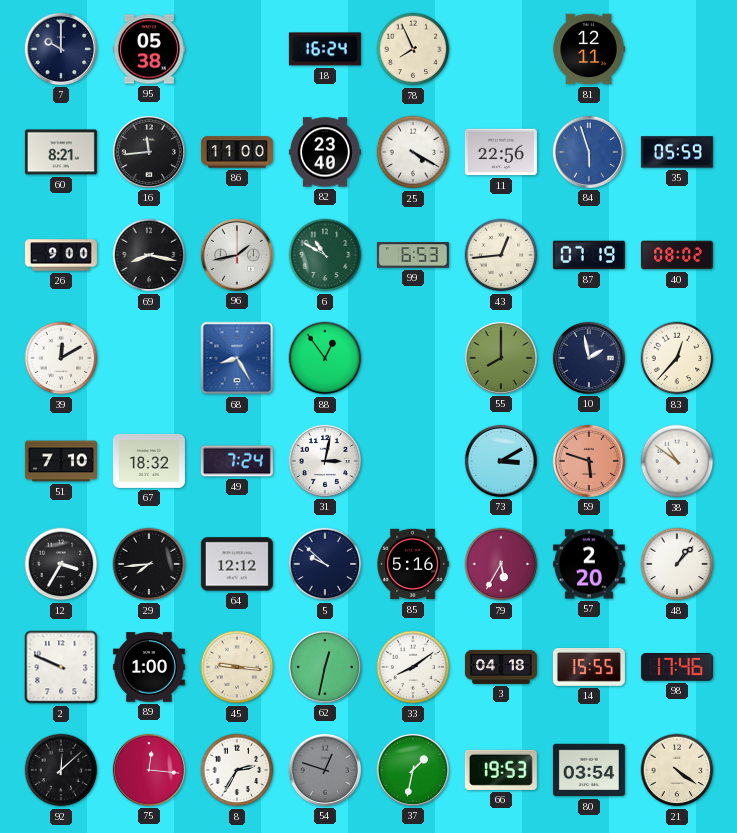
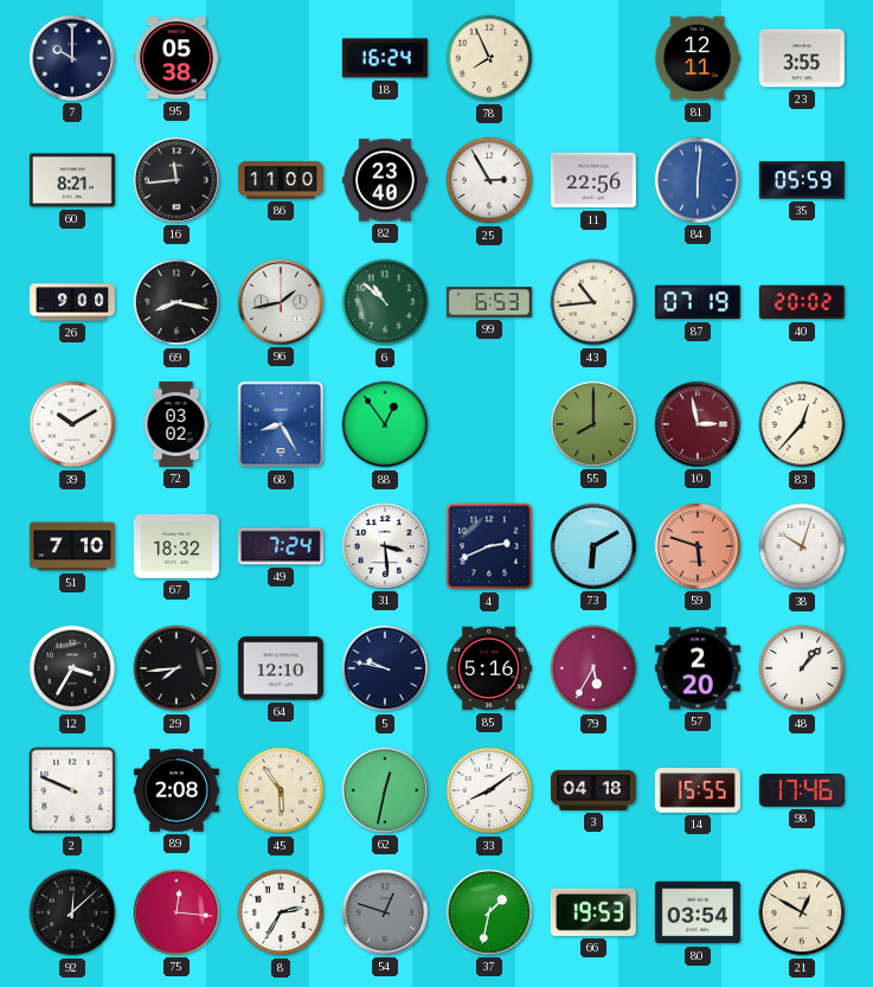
23: none -> 3:55 (802, 58)
25: 4:20 -> 2:55 (489, 180)
84: 5:57 -> 6:01 (698, 180)
6: 10:50 -> 10:52 (385, 302)
43: 12:44 -> 10:44 (593, 302)
40: 08:02 -> 20:02 (802, 302)
39: 12:10 -> 10:10 (72, 424)
72: none -> 03:02 (176, 424)
10: 1:58 -> 2:58 (698, 424)
10 dial: navy -> burgundy (698, 424)
31: 3:02 -> 3:29 (385, 546)
4: none -> 2:41 (489, 546)
73: 3:10 -> 6:10 (593, 546)
38: 10:51 -> 10:03 (802, 546)
64: 12:12 -> 12:10 (281, 668)
5: 9:52 -> 9:47 (385, 668)
89: 1:00 -> 2:08 (176, 790)
45: 9:16 -> 5:54 (281, 790)
21: 4:21 -> 12:50 (802, 912)
